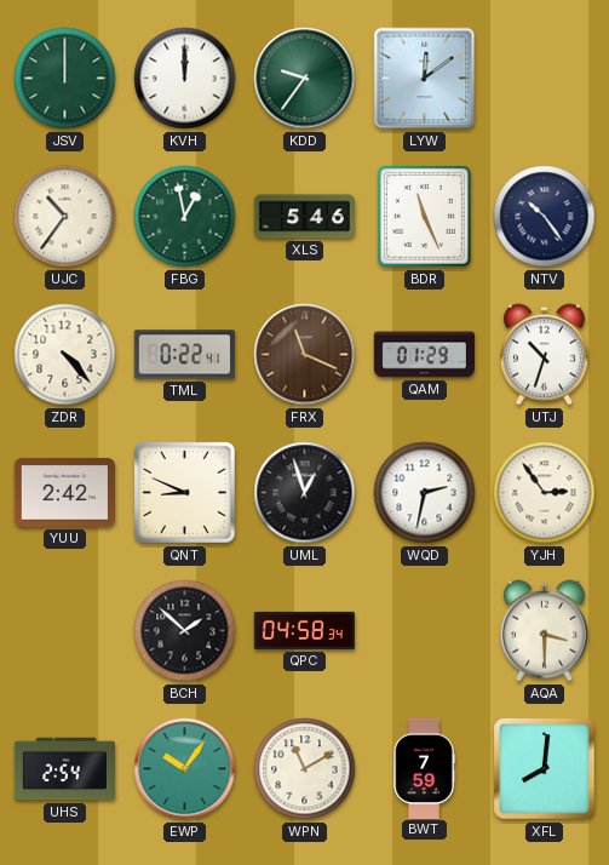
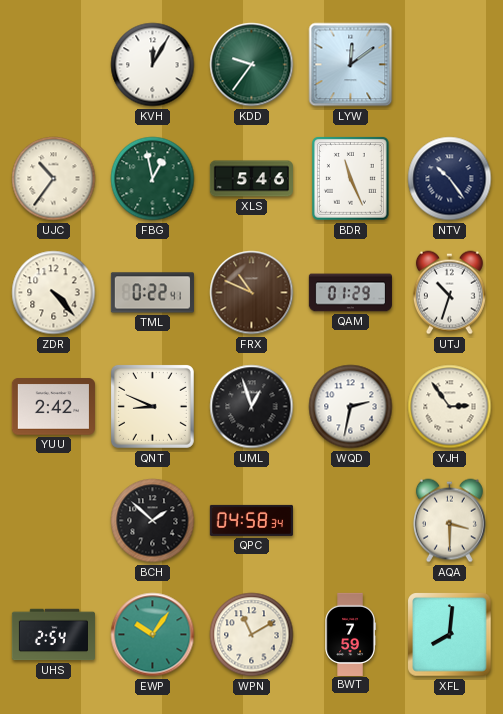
JSV: 12:00 -> none (65, 79)
KVH: 12:00 -> 12:05 (153, 65)
FRX: 11:19 -> 10:49 (252, 293)
